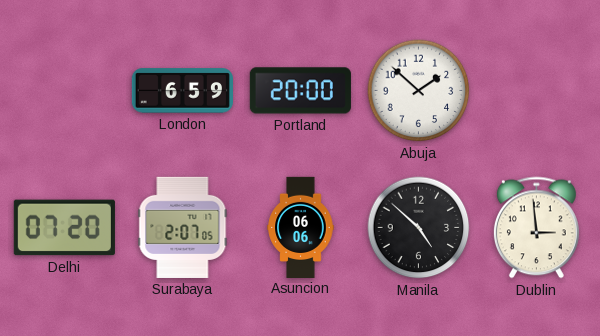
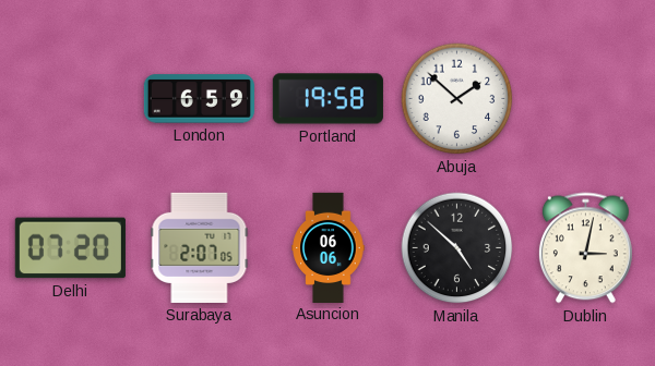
Portland: 20:00 -> 19:58 (327, 99)
Dublin: 2:59 -> 3:02 (585, 248)
